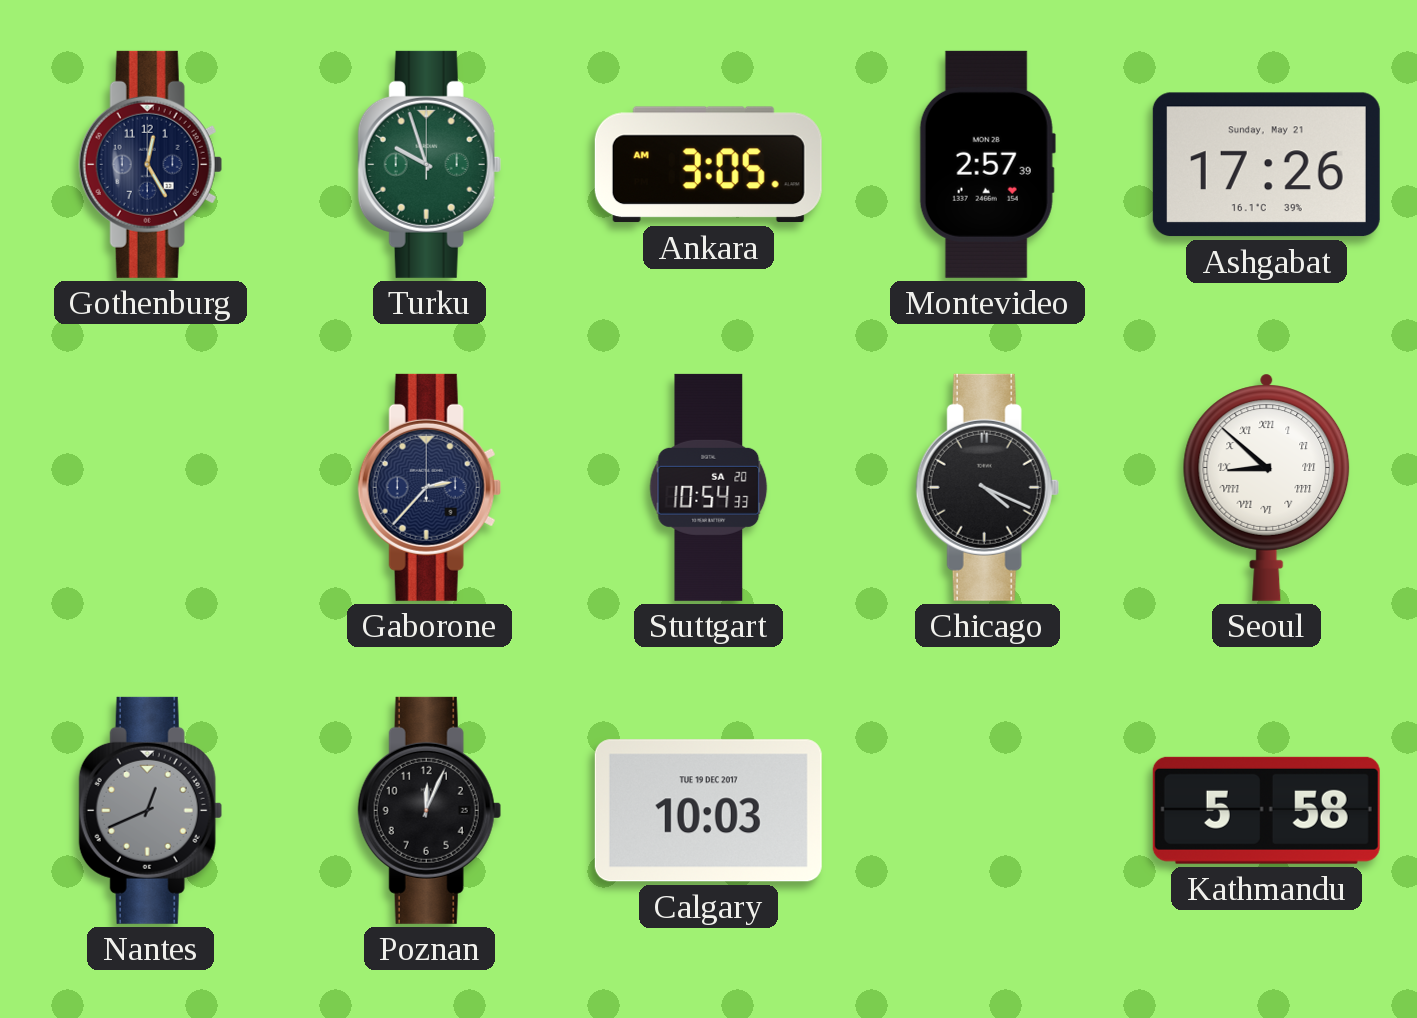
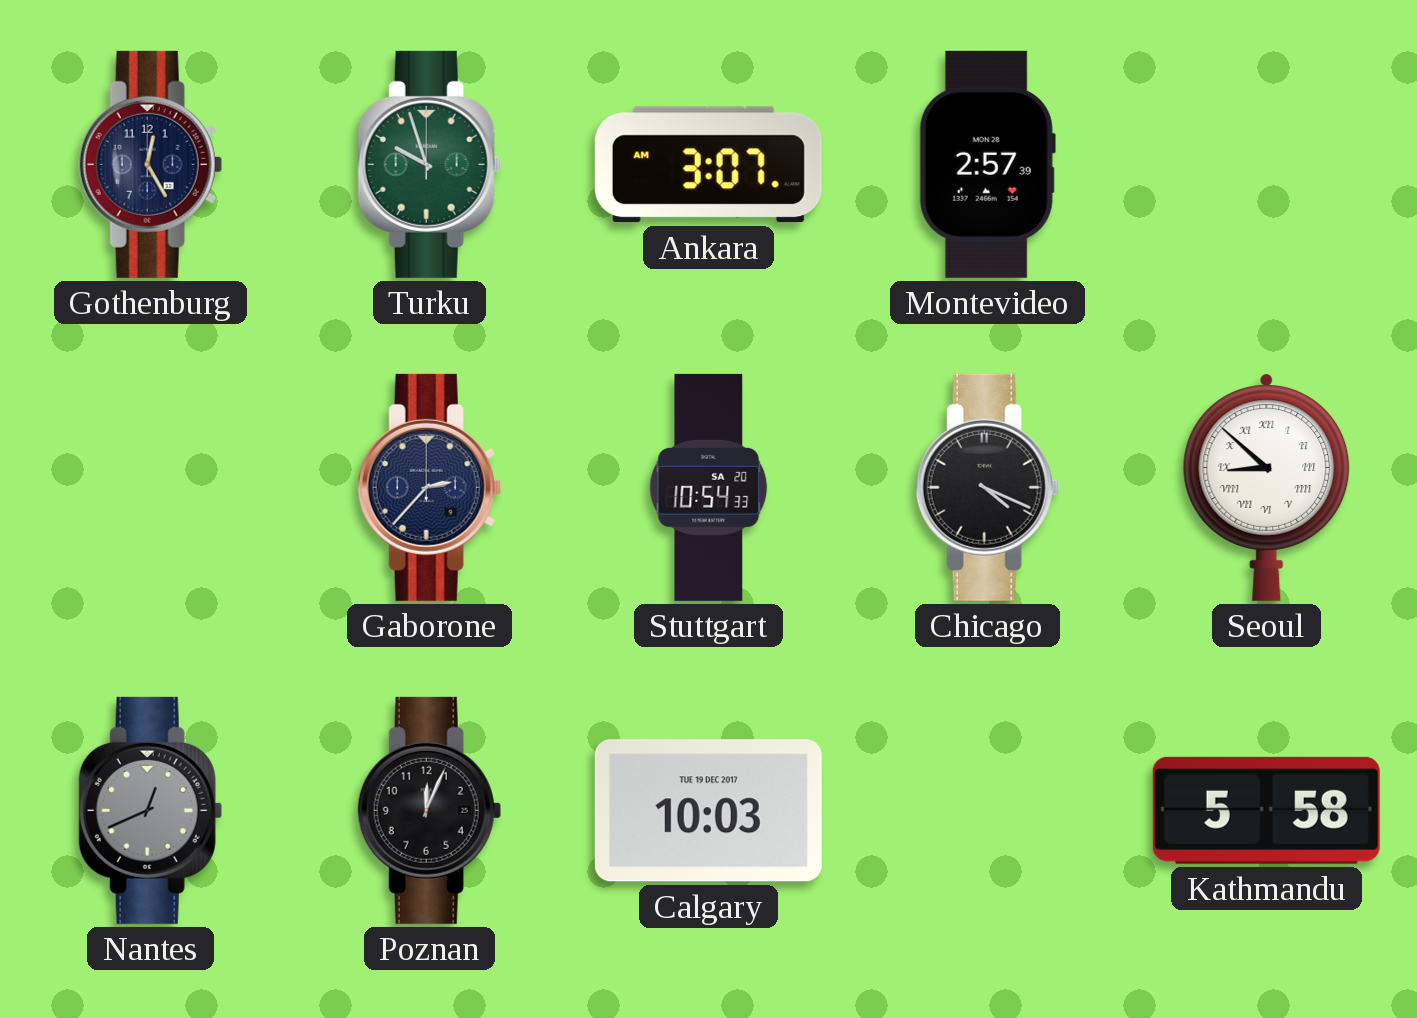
Ankara: 3:05 -> 3:07 (708, 165)
Ashgabat: 17:26 -> none (1266, 165)
